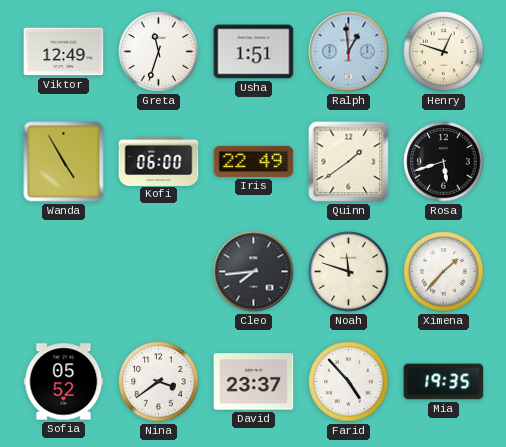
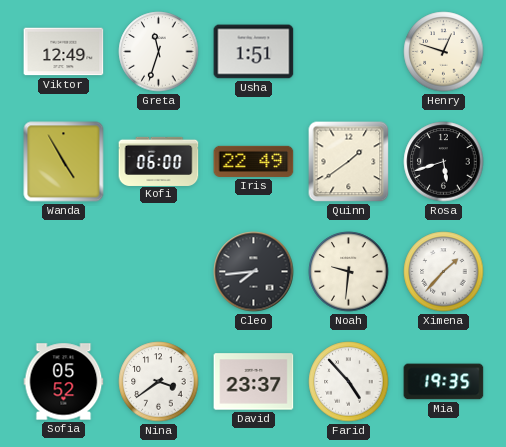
Ralph: 12:59 -> none (349, 52)
Noah: 11:48 -> 9:31 (349, 272)
